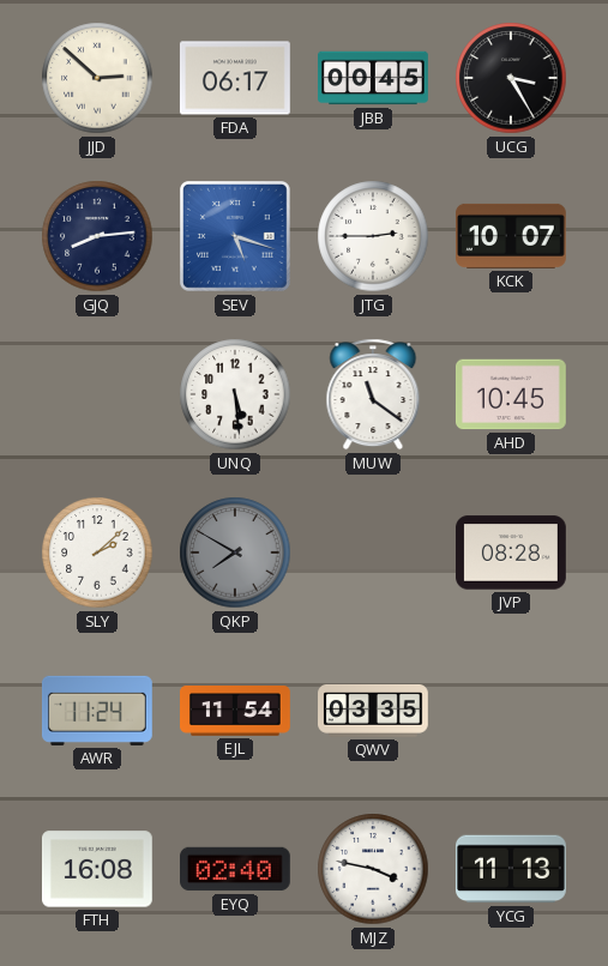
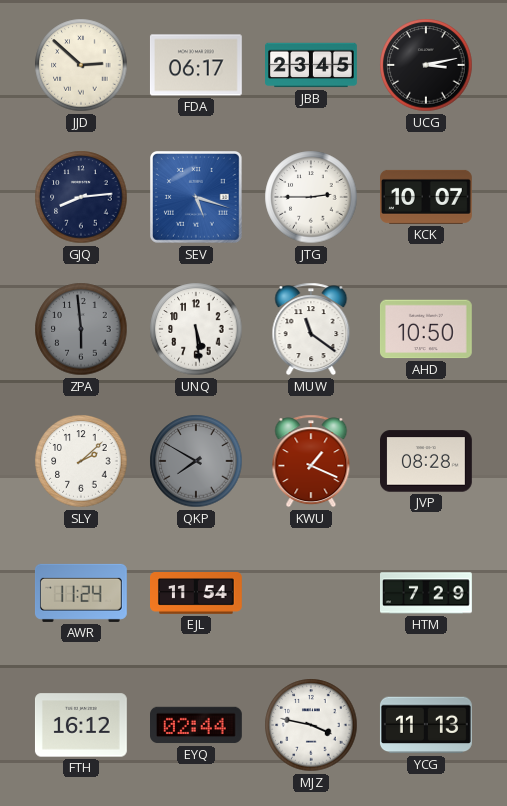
JBB: 00:45 -> 23:45 (312, 65)
UCG: 3:25 -> 3:13 (426, 65)
ZPA: none -> 5:59 (81, 329)
AHD: 10:45 -> 10:50 (426, 329)
KWU: none -> 1:19 (311, 461)
QWV: 03:35 -> none (374, 711)
HTM: none -> 7:29 (427, 593)
FTH: 16:08 -> 16:12 (81, 725)
EYQ: 02:40 -> 02:44 (197, 725)
